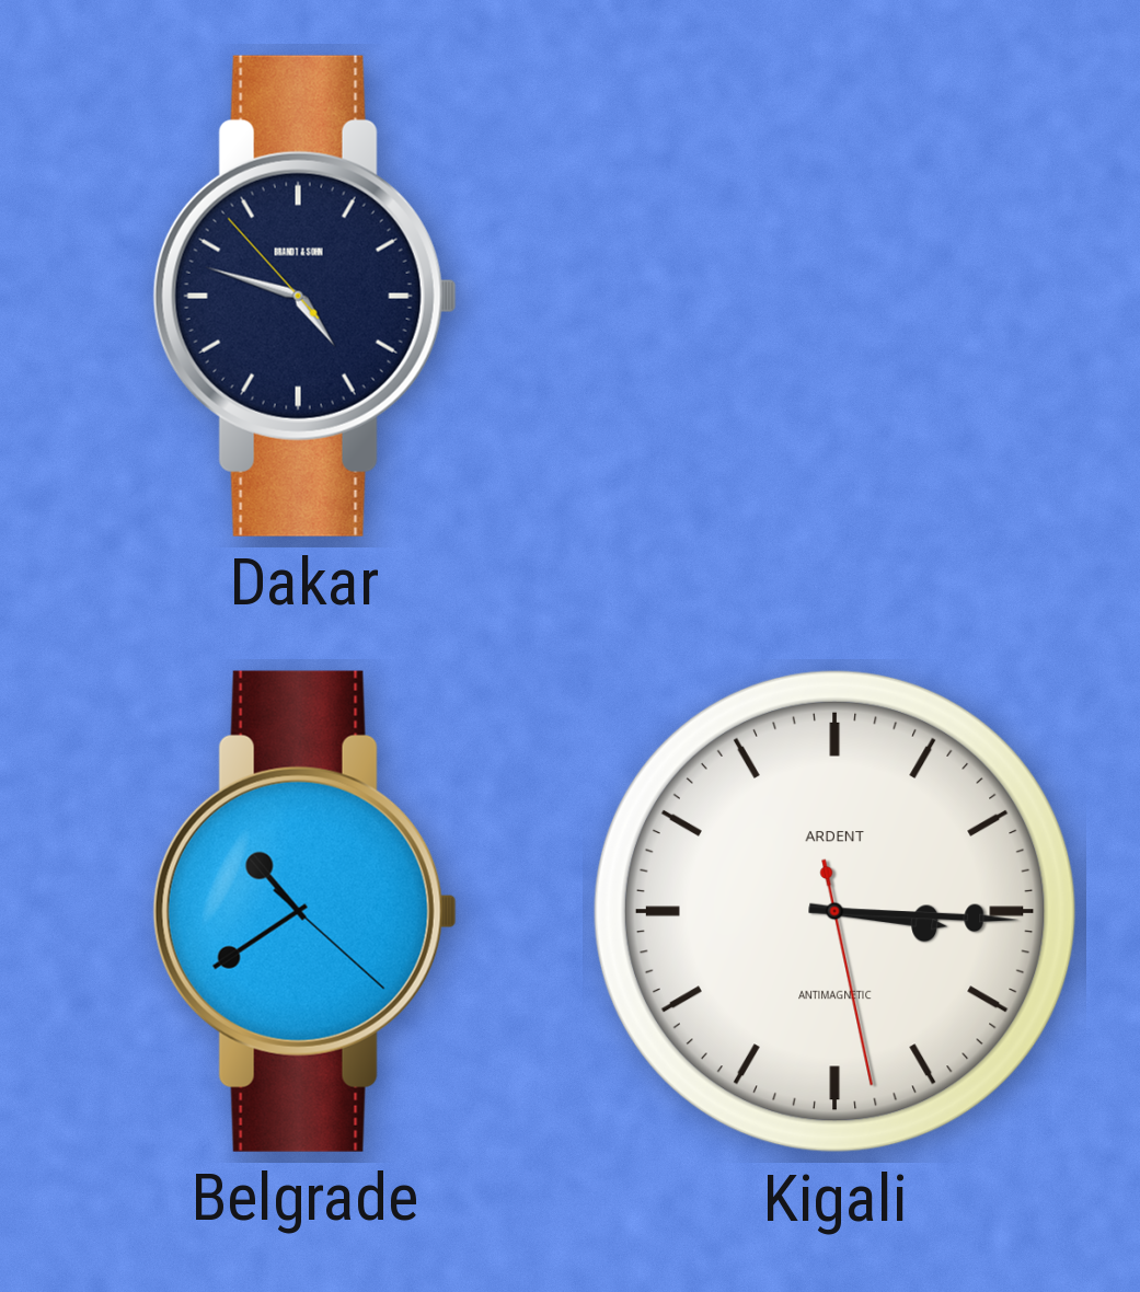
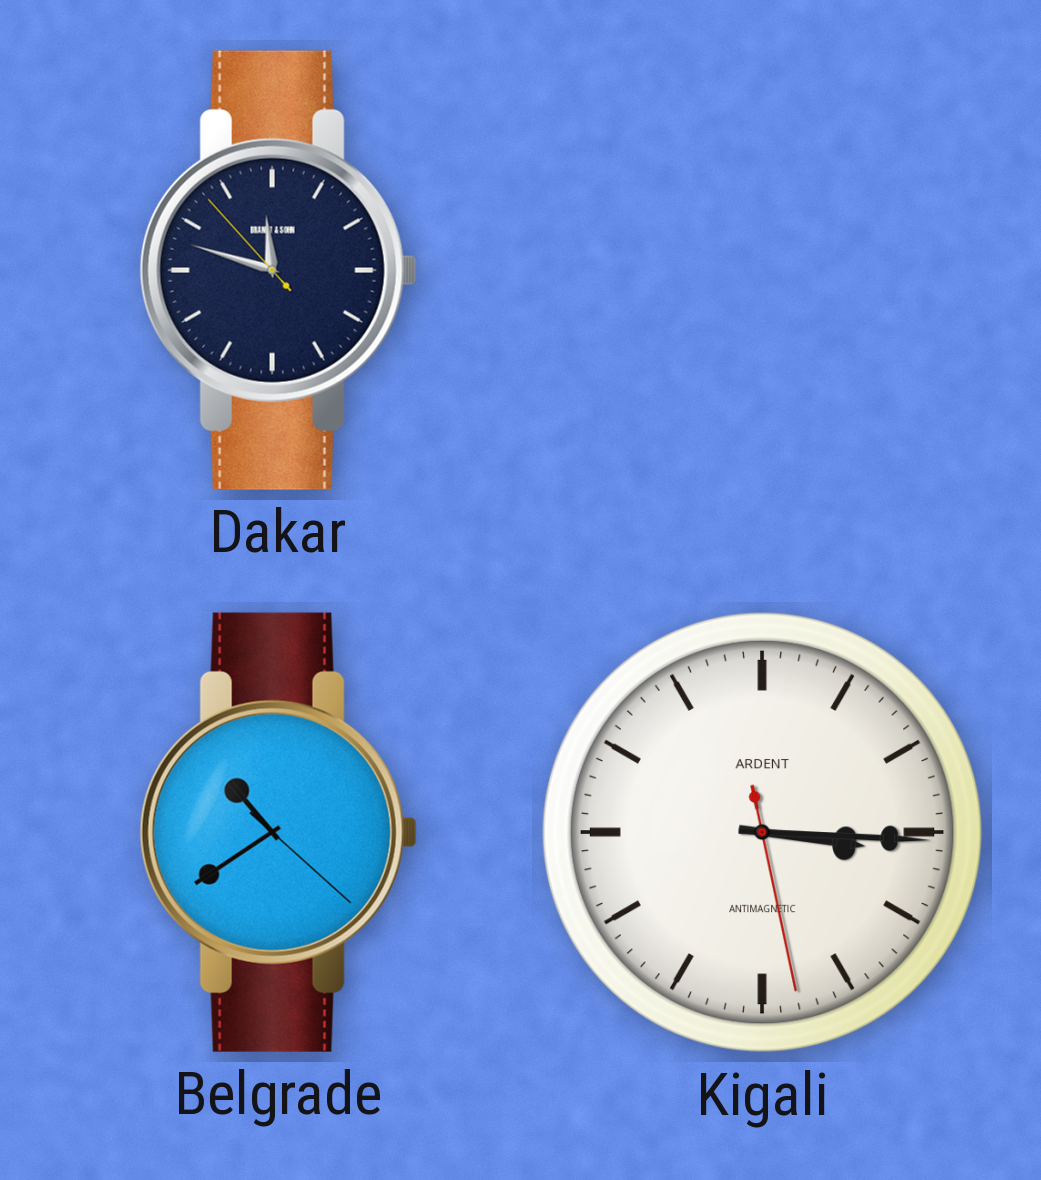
Dakar: 4:47 -> 11:47 (278, 270)
